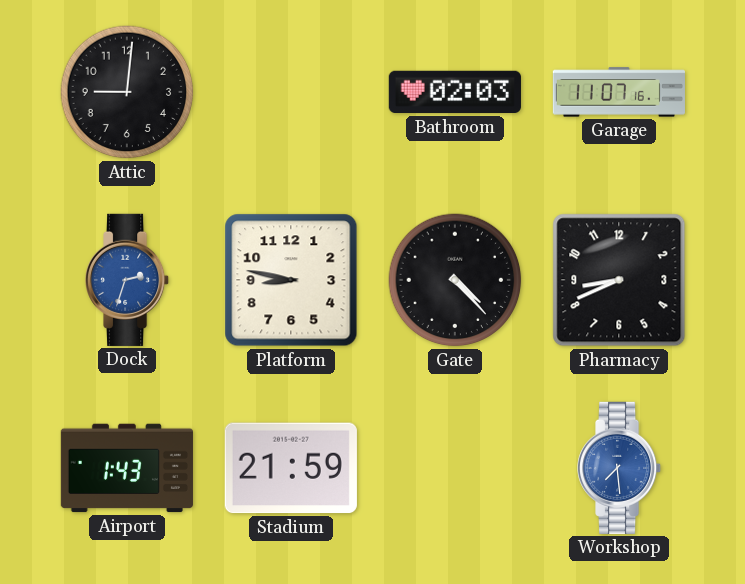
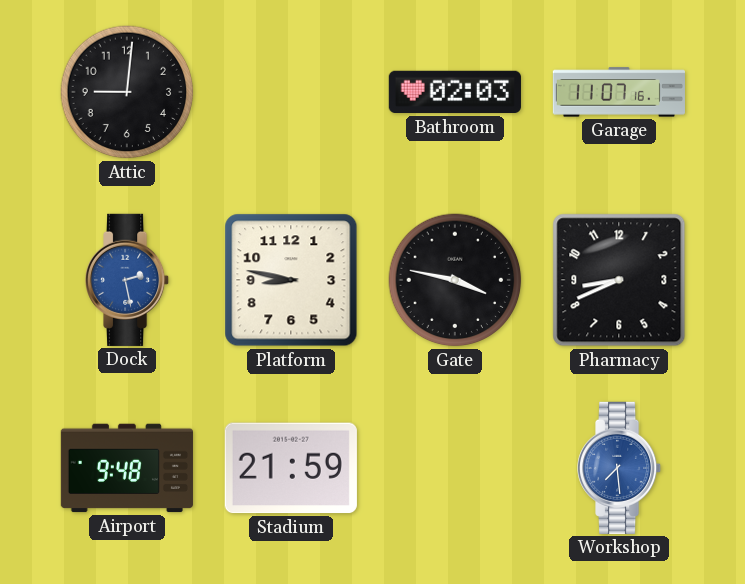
Dock: 2:33 -> 2:28 (128, 280)
Gate: 4:23 -> 3:47 (455, 280)
Airport: 1:43 -> 9:48 (127, 468)
